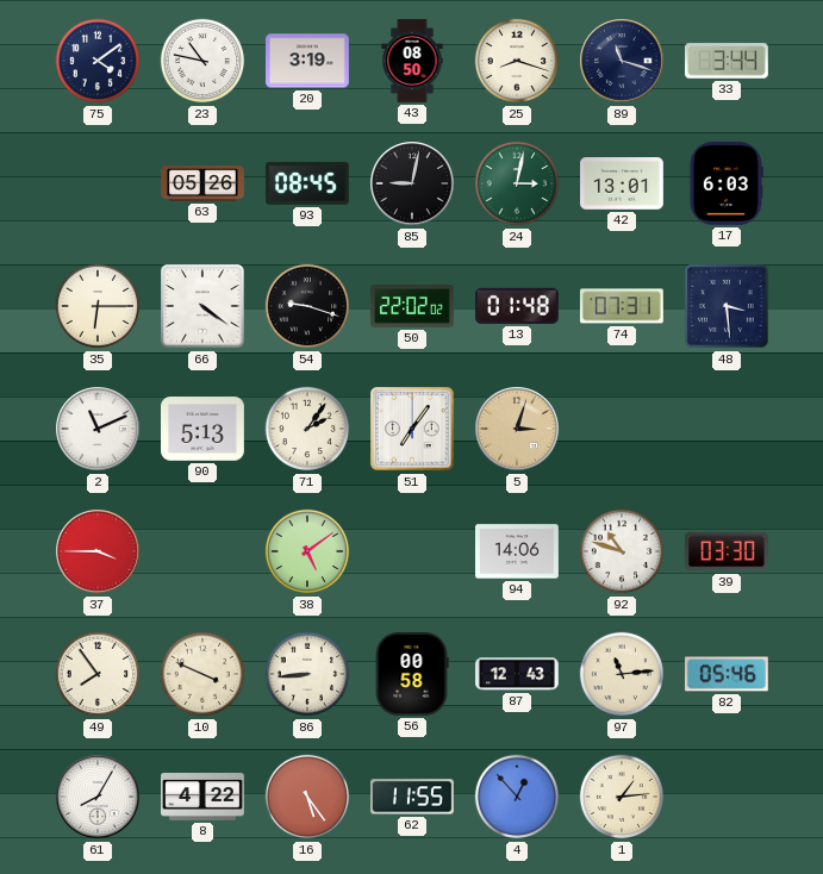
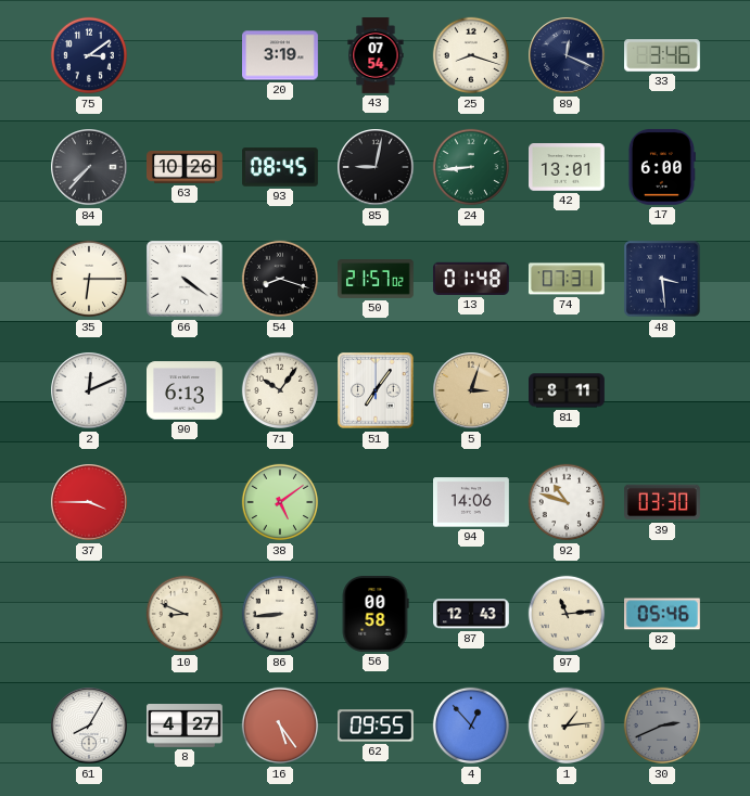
75: 4:09 -> 3:09 (89, 55)
23: 10:47 -> none (202, 61)
43: 08:50 -> 07:54 (376, 55)
89: 11:18 -> 12:19 (567, 55)
33: 3:44 -> 3:46 (663, 55)
84: none -> 7:37 (89, 167)
63: 05:26 -> 10:26 (185, 167)
24: 3:02 -> 8:44 (471, 167)
17: 6:03 -> 6:00 (661, 167)
54: 9:18 -> 8:18 (280, 279)
50: 22:02 -> 21:57 (377, 280)
2: 11:11 -> 12:11 (89, 390)
90: 5:13 -> 6:13 (186, 390)
71: 2:06 -> 10:06 (280, 390)
81: none -> 8:11 (568, 390)
49: 7:54 -> none (98, 674)
10: 3:49 -> 8:49 (185, 614)
8: 4:22 -> 4:27 (186, 727)
62: 11:55 -> 09:55 (377, 726)
30: none -> 2:41 (662, 726)
